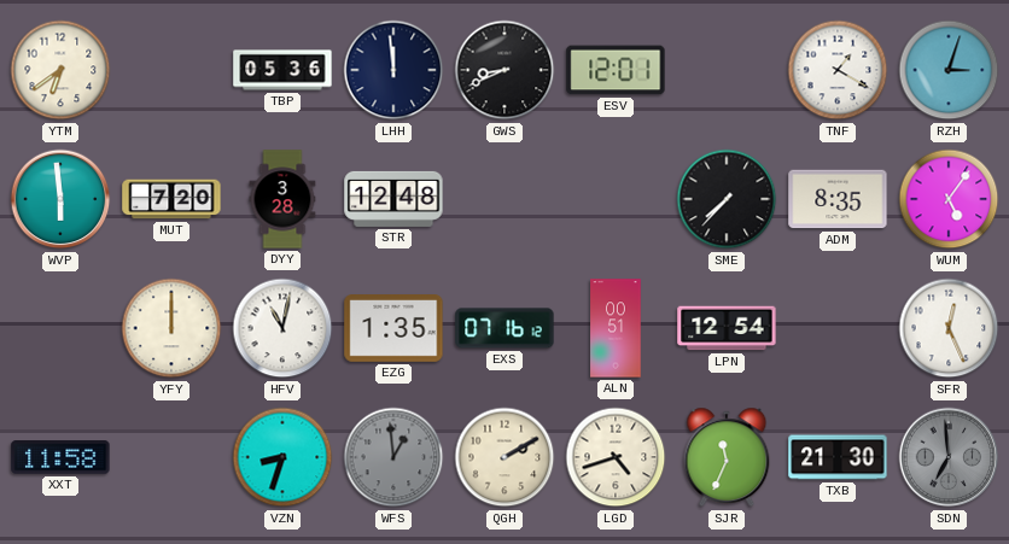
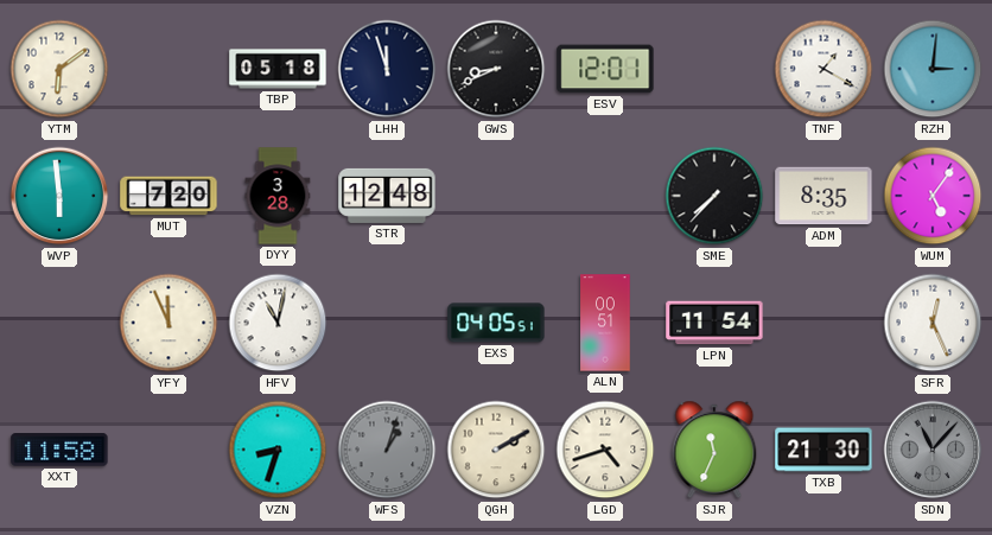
YTM: 6:39 -> 6:09 (59, 69)
TBP: 05:36 -> 05:18 (278, 69)
LHH: 11:59 -> 11:57 (387, 69)
RZH: 3:03 -> 3:01 (933, 69)
YFY: 12:00 -> 11:56 (168, 323)
EZG: 1:35 -> none (393, 329)
EXS: 07:16 -> 04:05 (496, 323)
LPN: 12:54 -> 11:54 (714, 323)
WFS: 12:59 -> 1:03 (387, 450)
SDN: 6:59 -> 11:07 (933, 450)
